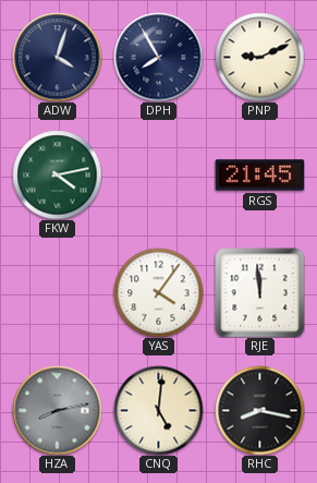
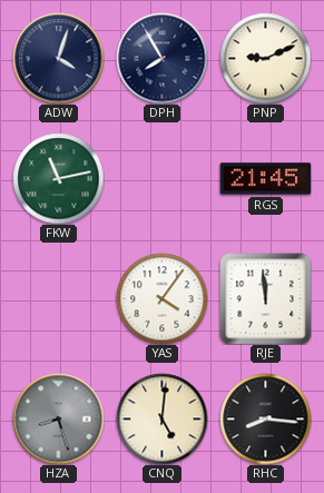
FKW: 4:13 -> 11:13 (58, 178)
HZA: 8:13 -> 8:27 (58, 418)
RHC: 8:17 -> 8:16 (265, 418)
